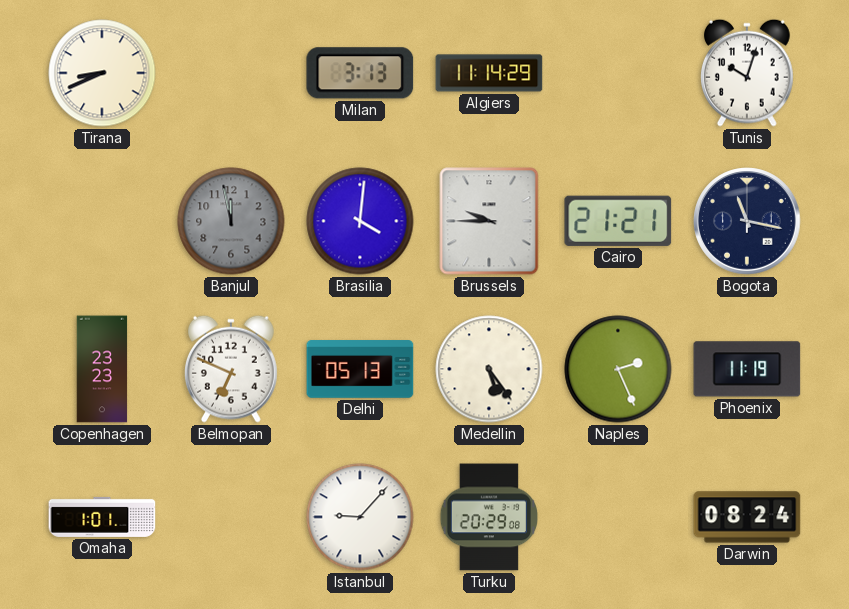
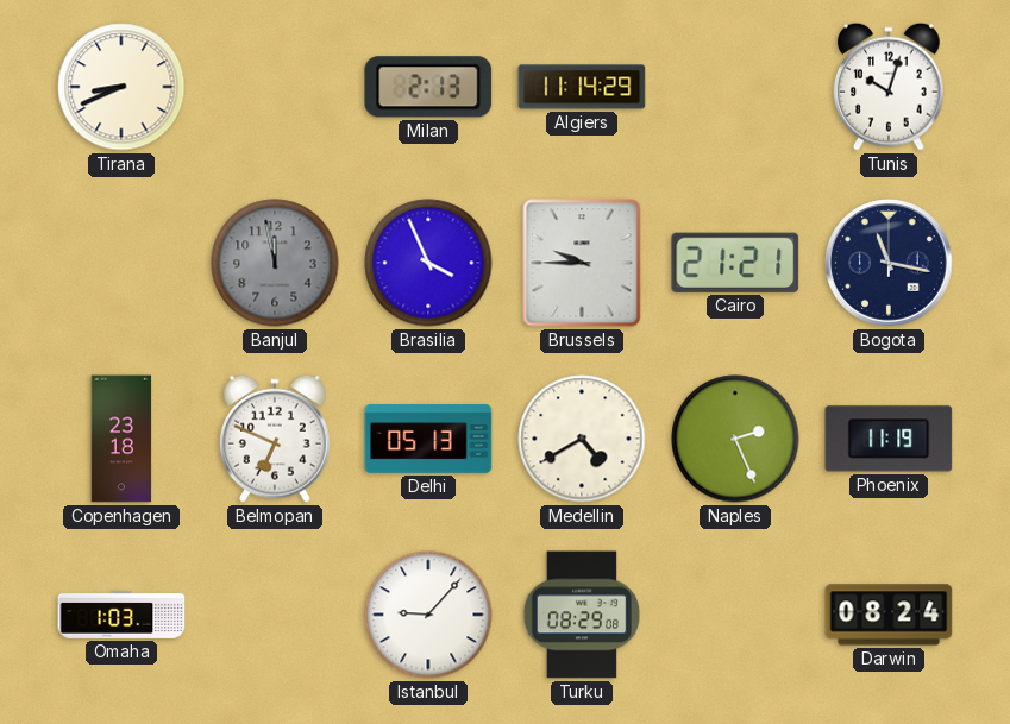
Milan: 3:13 -> 2:13 (428, 87)
Brasilia: 4:01 -> 3:56 (428, 263)
Copenhagen: 23:23 -> 23:18 (121, 439)
Medellin: 5:24 -> 4:40 (582, 439)
Omaha: 1:01 -> 1:03 (121, 615)
Turku: 20:29 -> 08:29 (581, 615)
